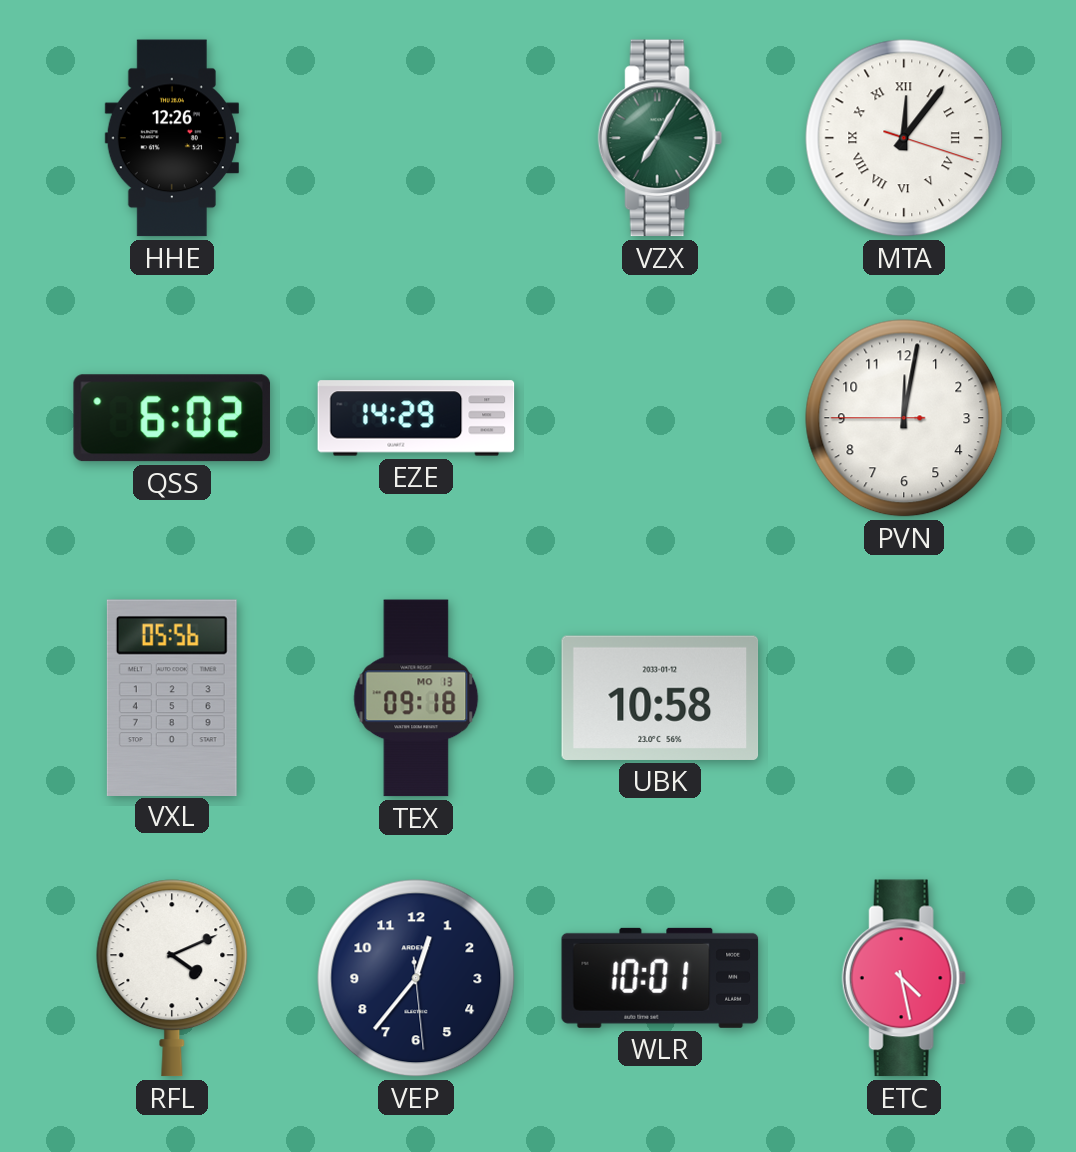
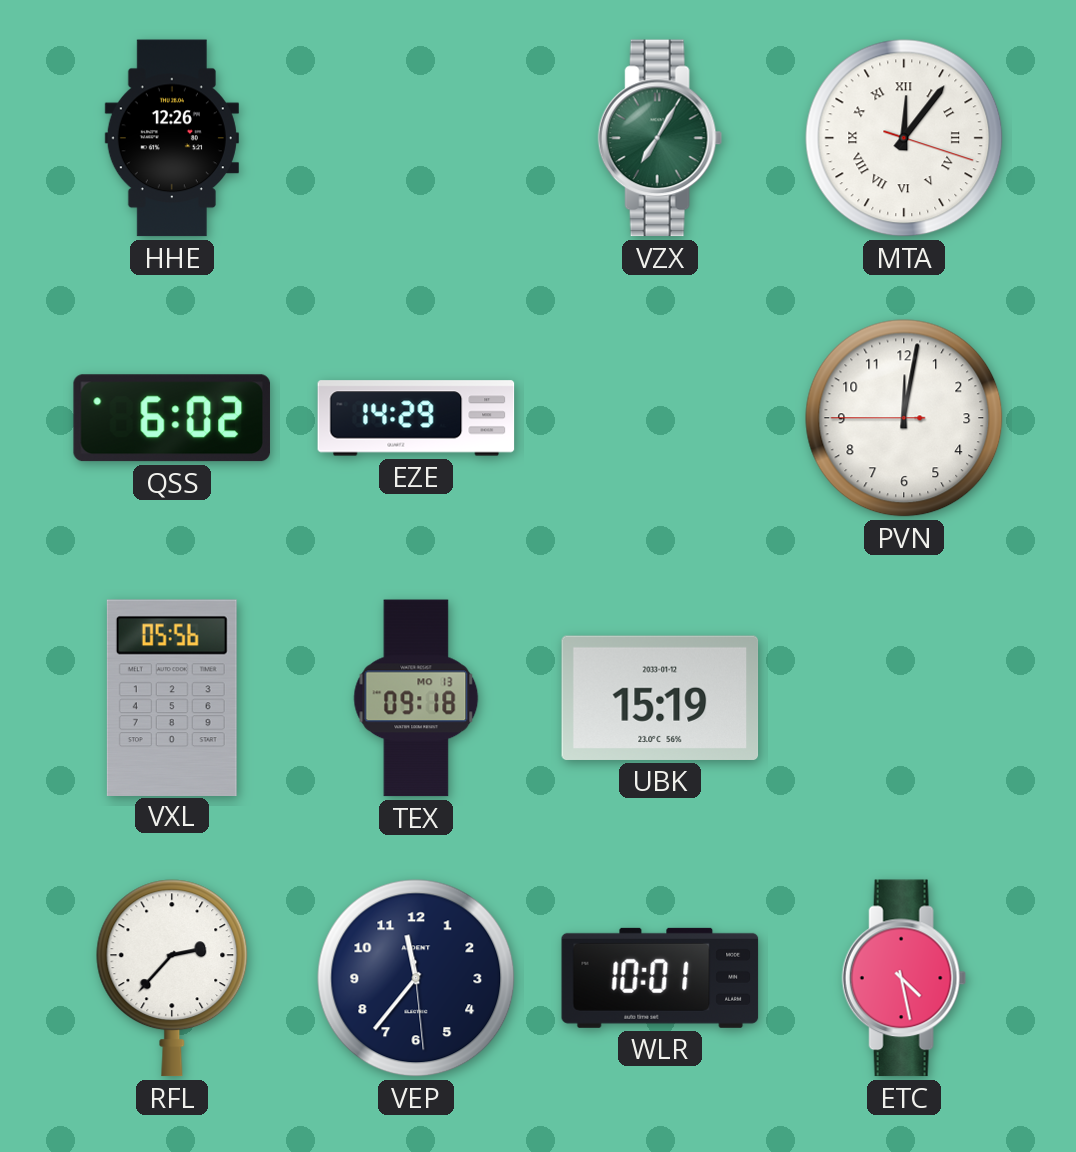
UBK: 10:58 -> 15:19 (660, 698)
RFL: 4:11 -> 2:37 (172, 978)
VEP: 12:36 -> 11:36 (416, 978)
